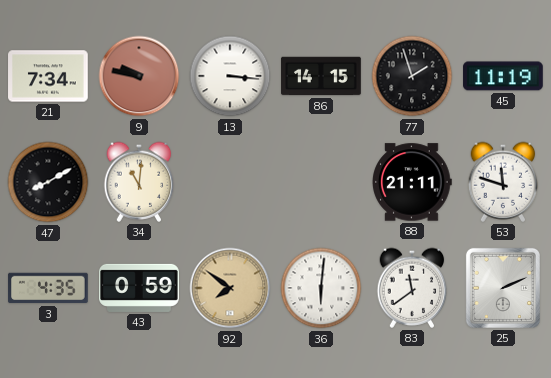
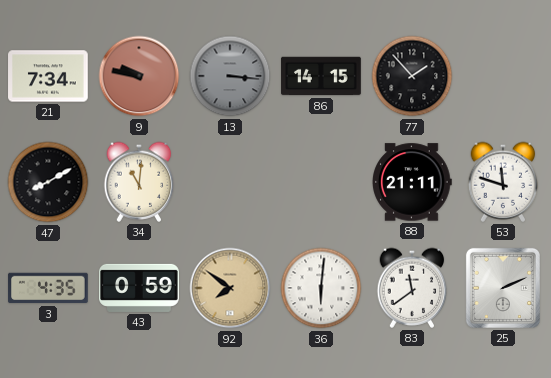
13 dial: white -> grey (230, 76)
77: 1:57 -> 1:53 (412, 76)
45: 11:19 -> none (503, 76)
